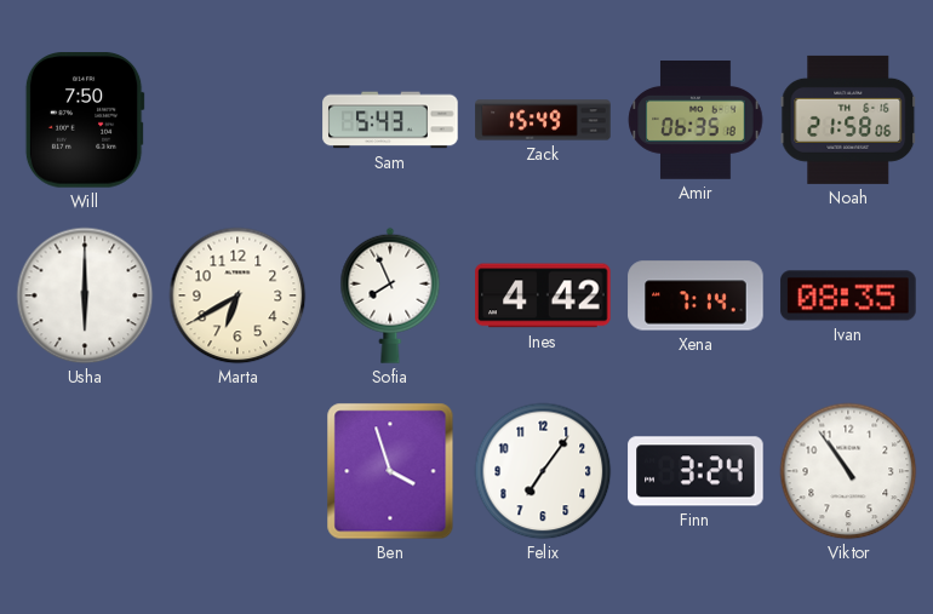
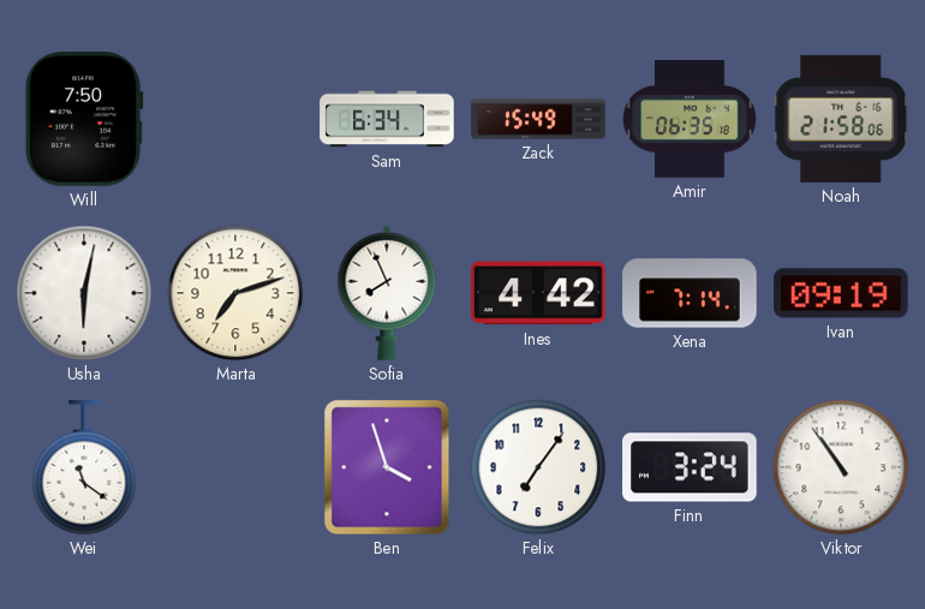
Sam: 5:43 -> 6:34 (387, 119)
Usha: 6:00 -> 6:02 (84, 293)
Marta: 6:40 -> 7:12 (235, 293)
Ivan: 08:35 -> 09:19 (841, 293)
Wei: none -> 11:21 (84, 468)
